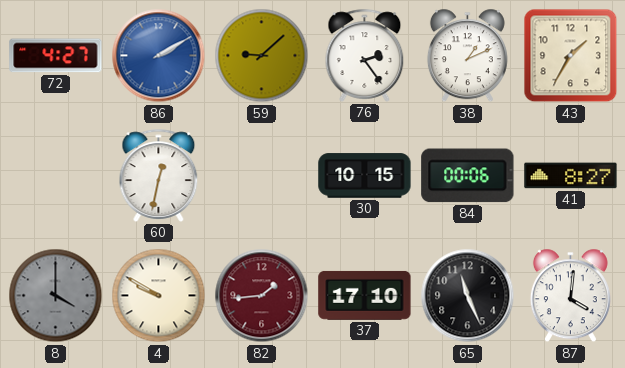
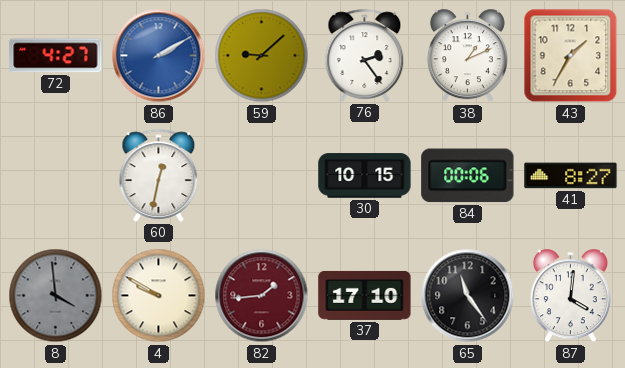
8: 4:00 -> 3:59 (56, 296)
65: 11:26 -> 11:24 (468, 296)
